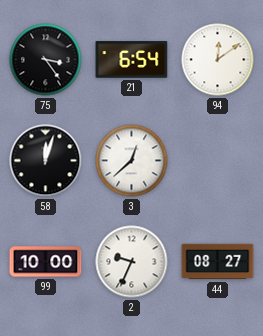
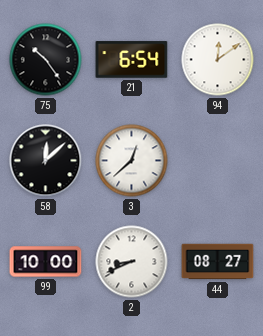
75: 3:24 -> 10:24 (46, 60)
58: 12:03 -> 12:08 (46, 161)
2: 9:34 -> 8:41 (132, 262)
